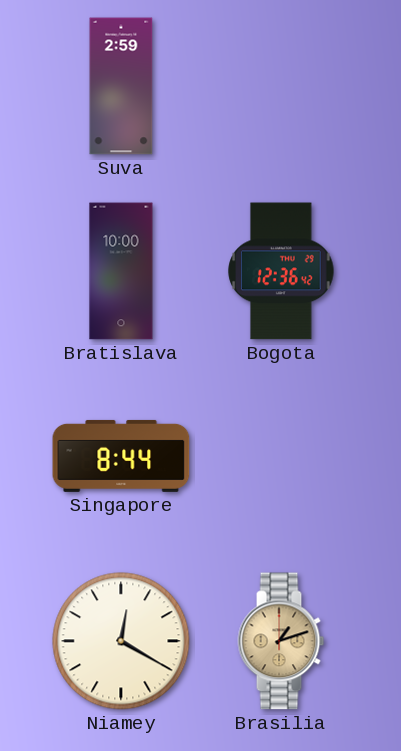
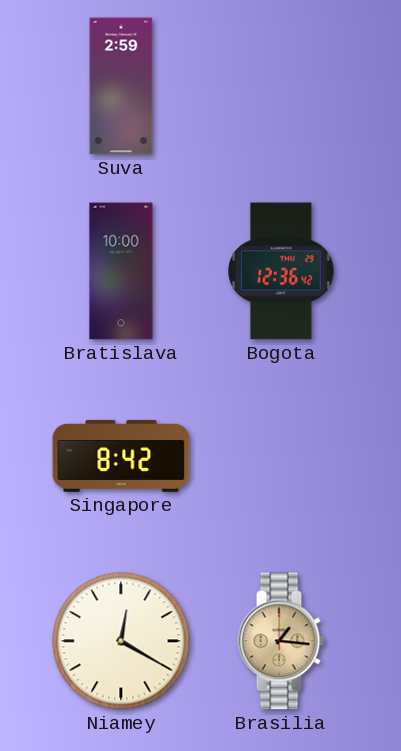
Singapore: 8:44 -> 8:42 (121, 456)
Brasilia: 1:12 -> 1:16 (281, 641)
